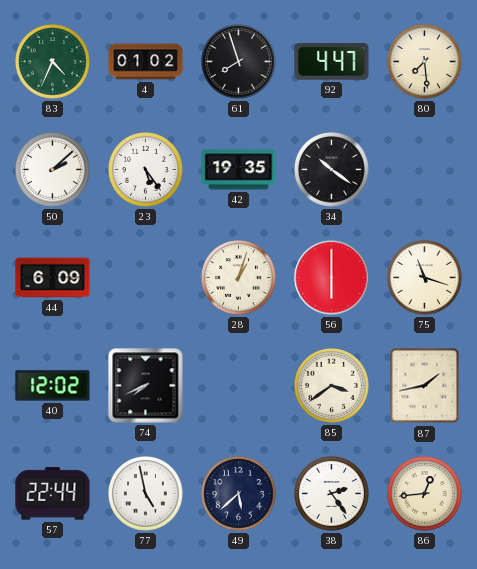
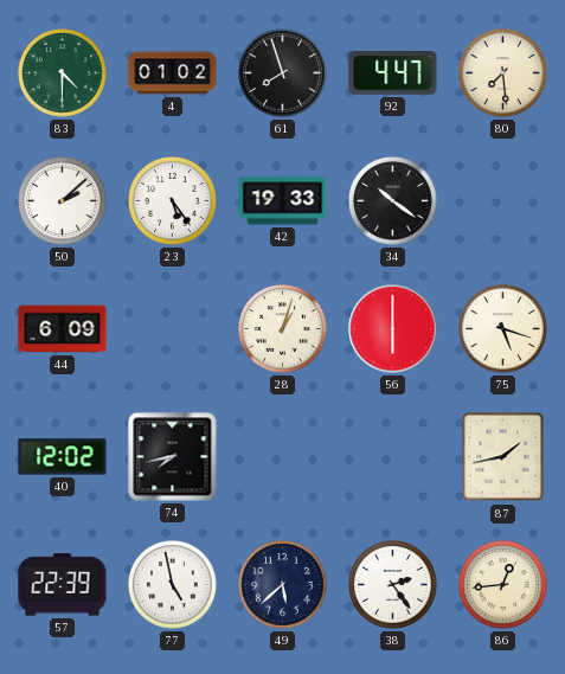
83: 4:34 -> 4:30 (63, 73)
42: 19:35 -> 19:33 (283, 201)
75: 11:18 -> 5:18 (503, 329)
74: 7:41 -> 7:43 (173, 457)
85: 3:39 -> none (332, 386)
57: 22:44 -> 22:39 (63, 585)
